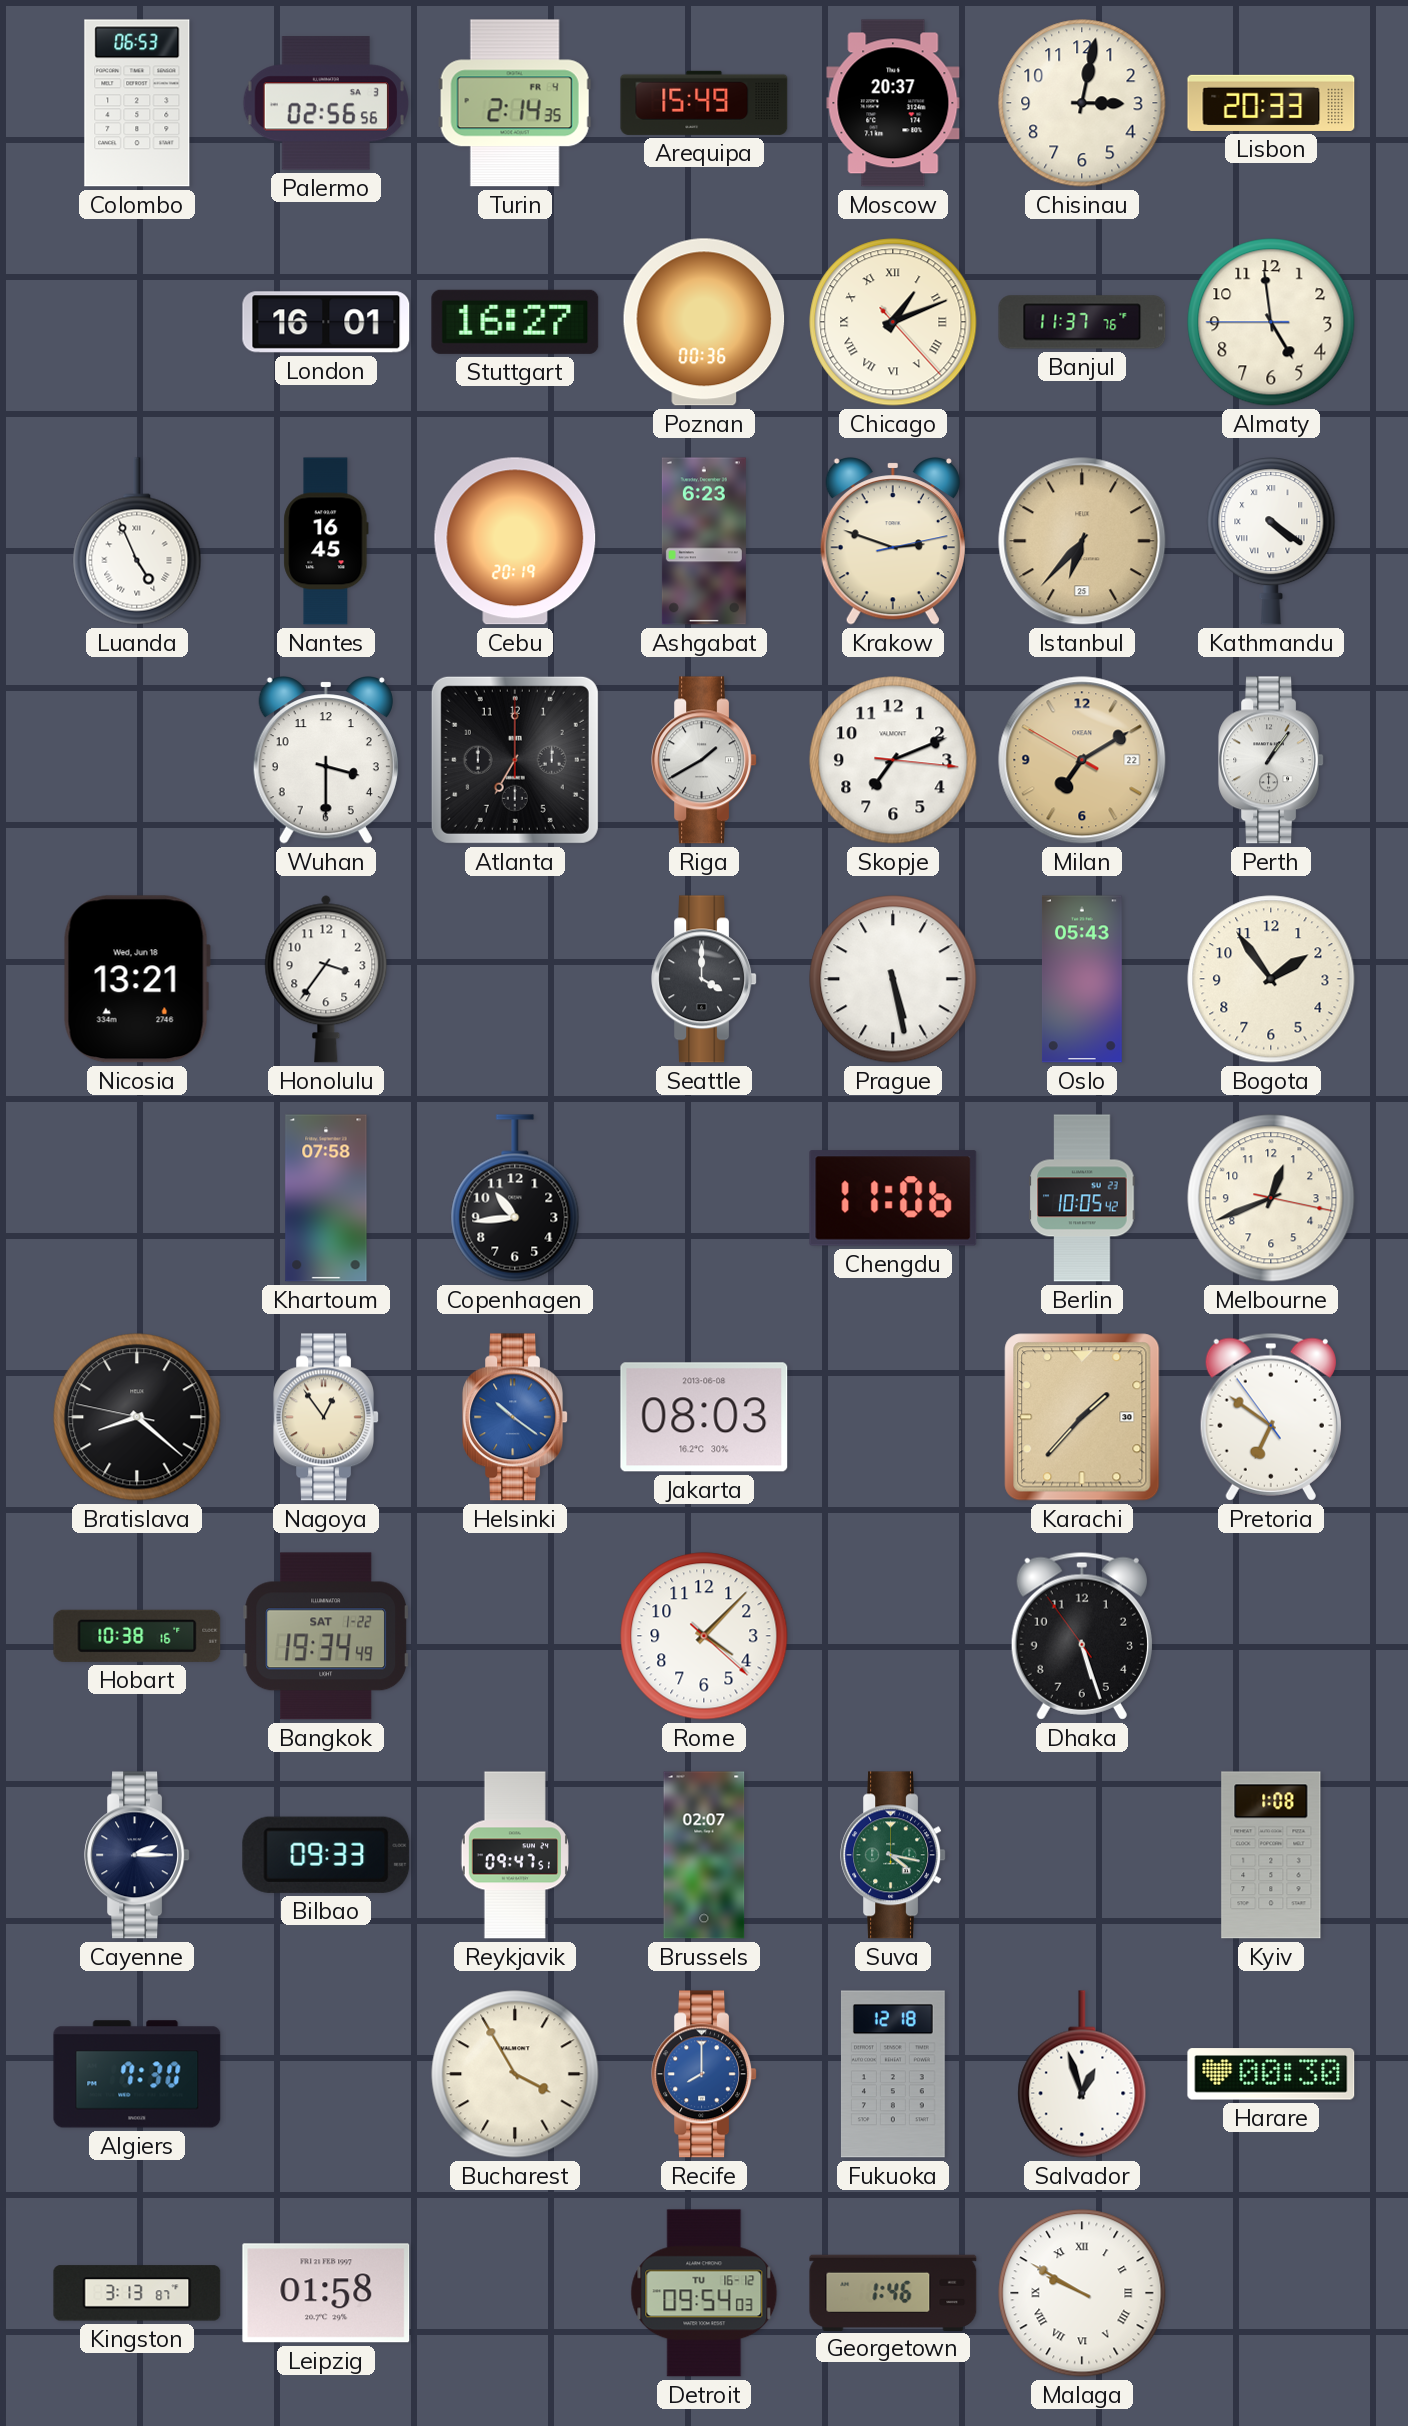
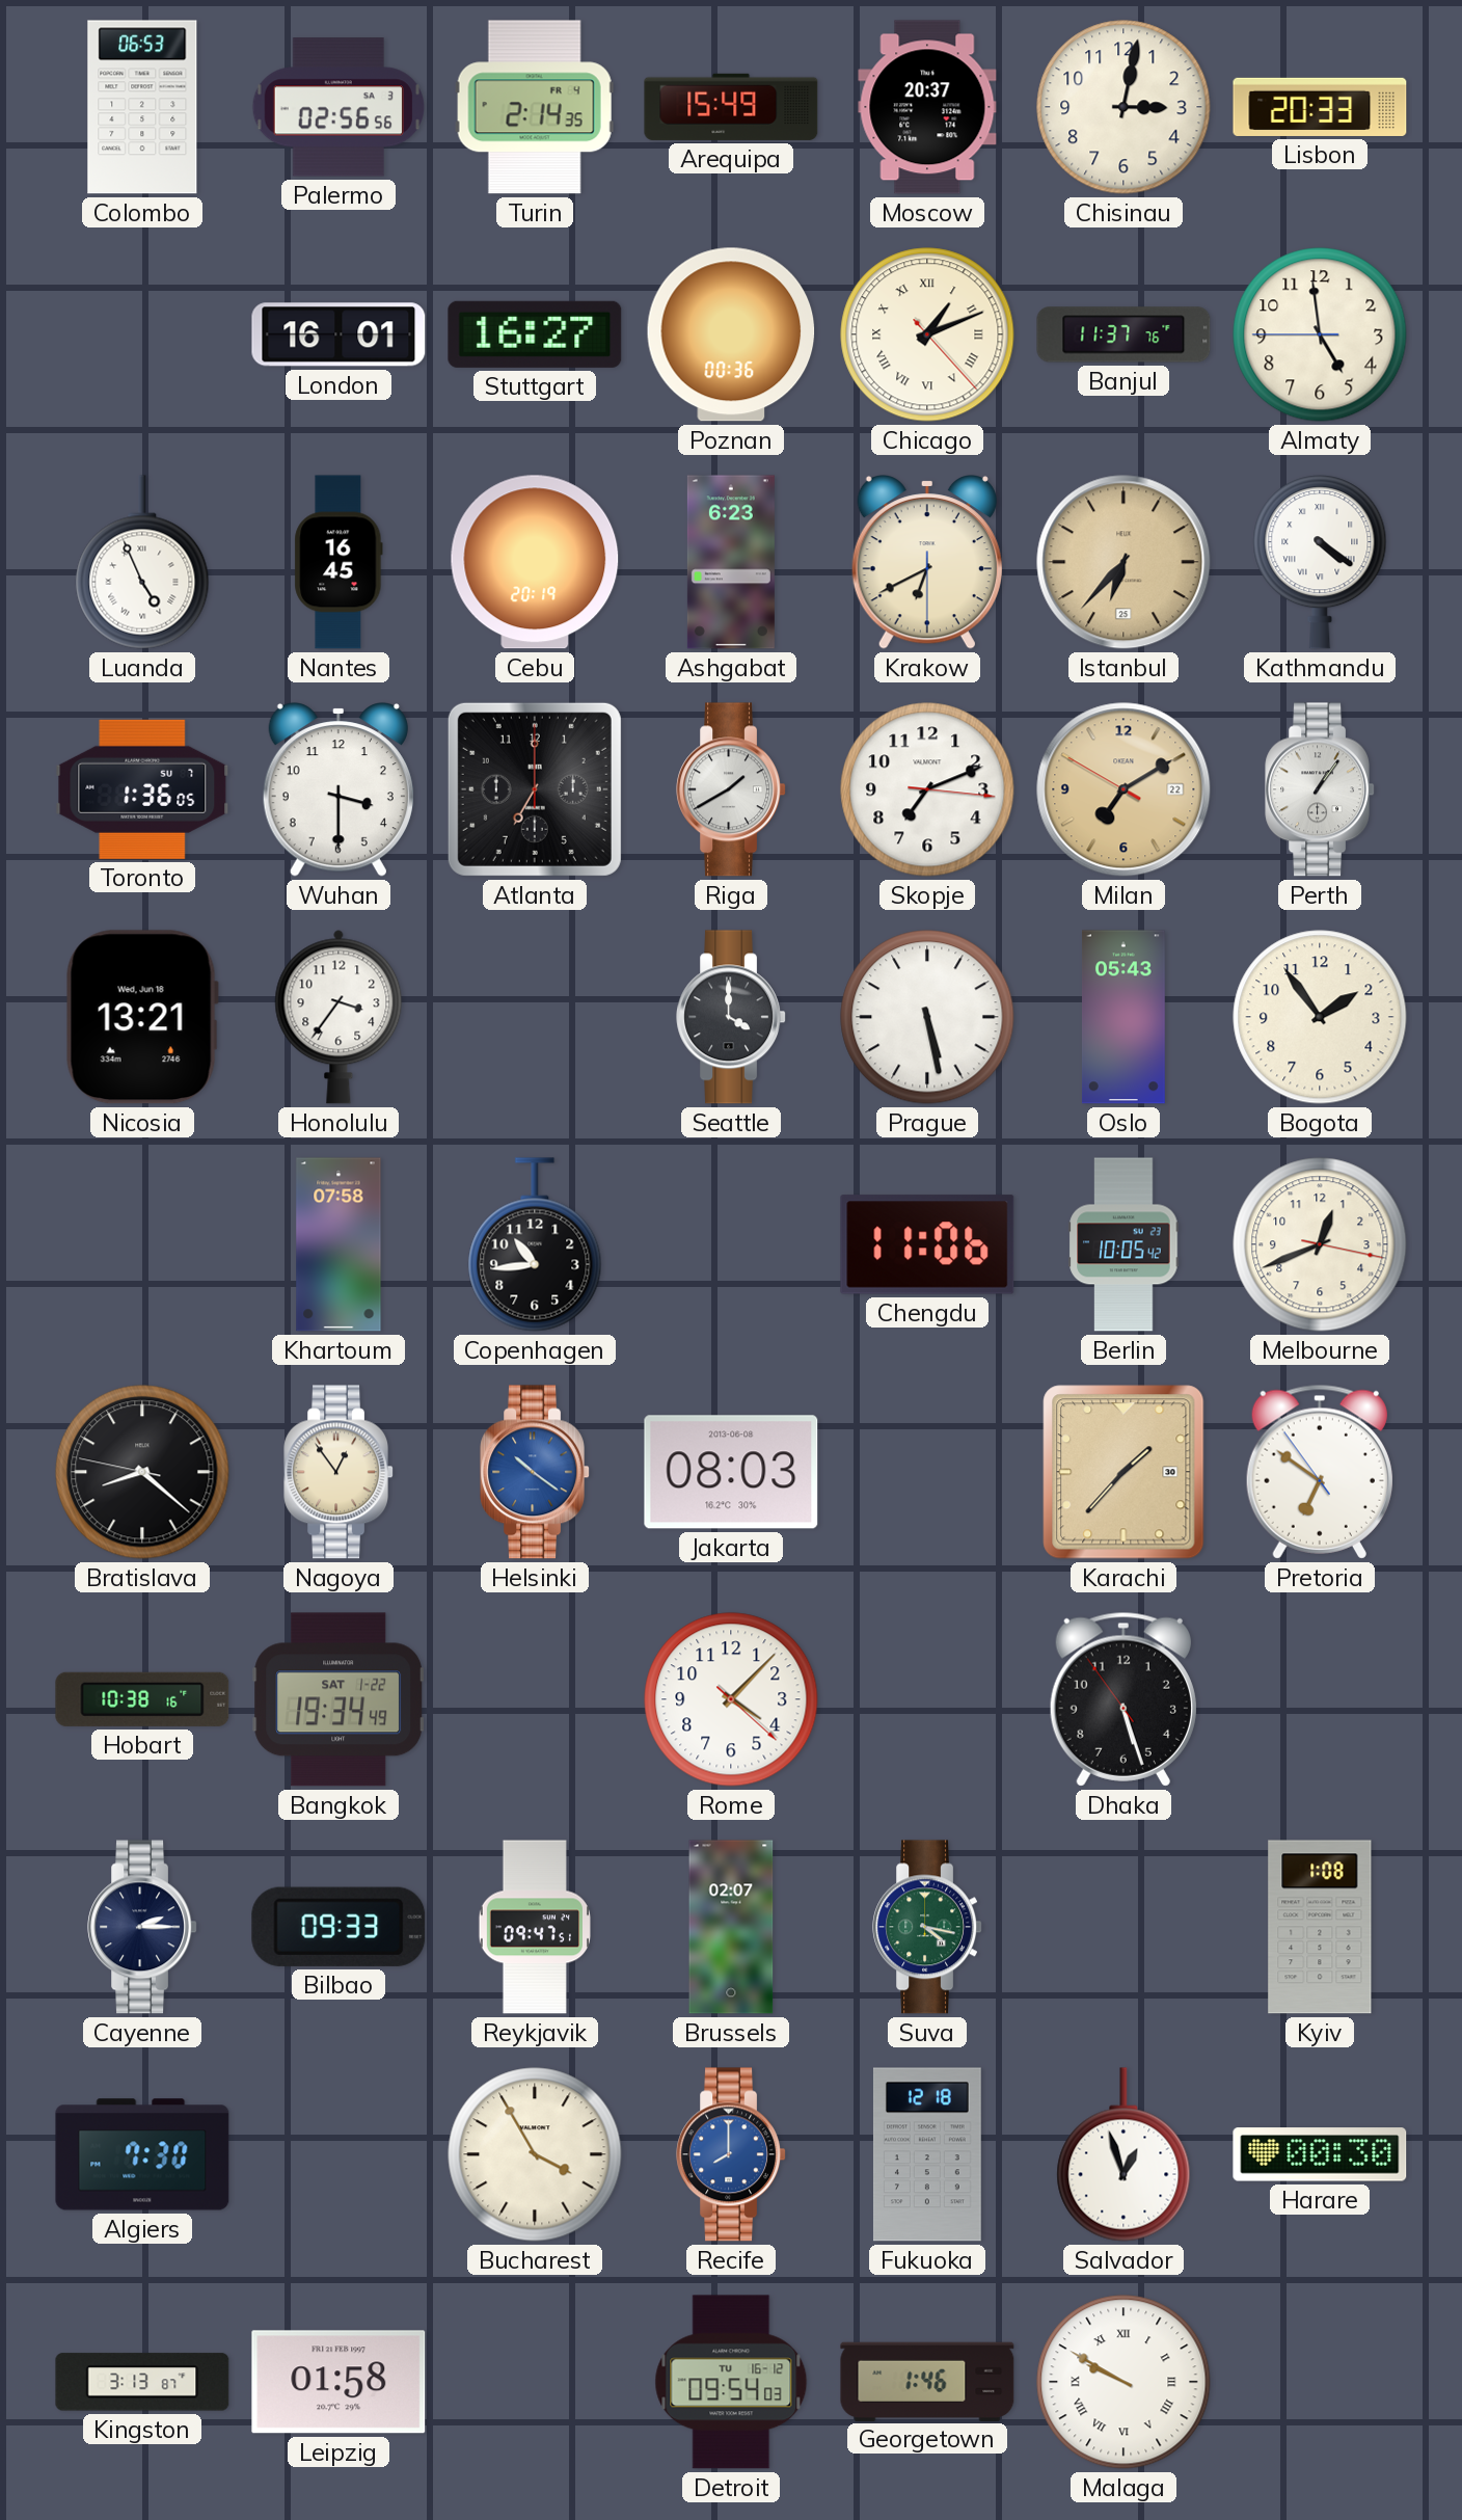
Krakow: 2:48 -> 6:40 (927, 563)
Toronto: none -> 1:36 (142, 789)
